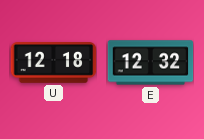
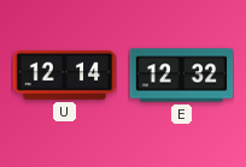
U: 12:18 -> 12:14 (64, 76)
